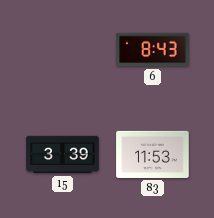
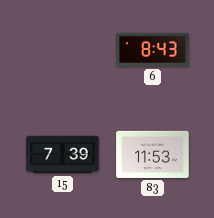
15: 3:39 -> 7:39 (63, 155)
